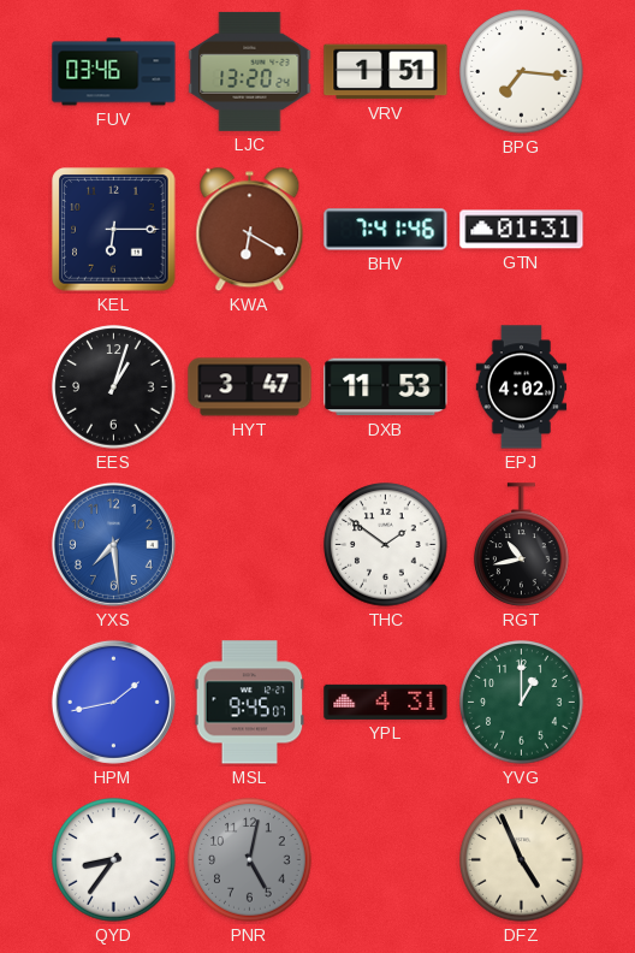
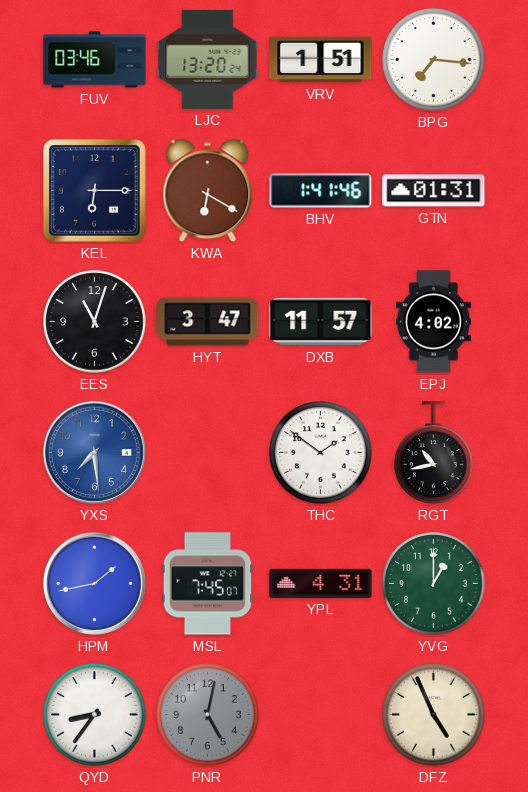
BHV: 7:41 -> 1:41 (321, 191)
EES: 1:03 -> 11:03 (95, 322)
DXB: 11:53 -> 11:57 (321, 322)
MSL: 9:45 -> 7:45 (208, 584)
